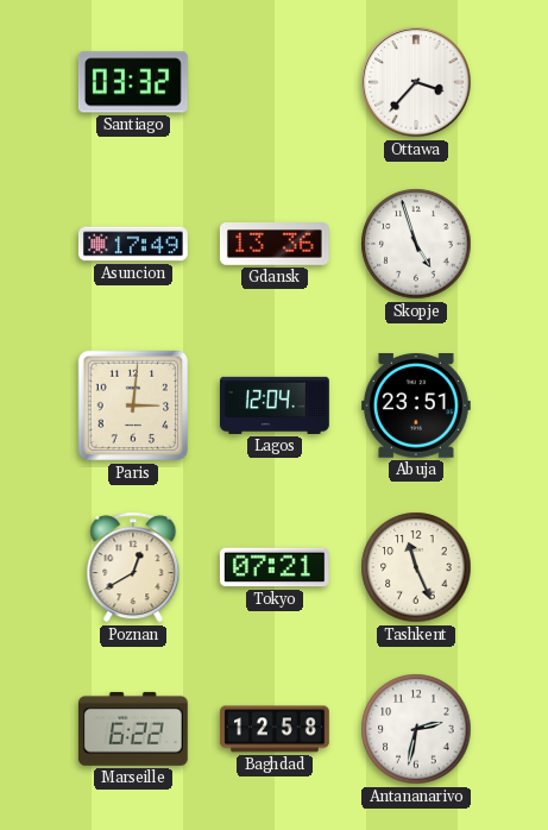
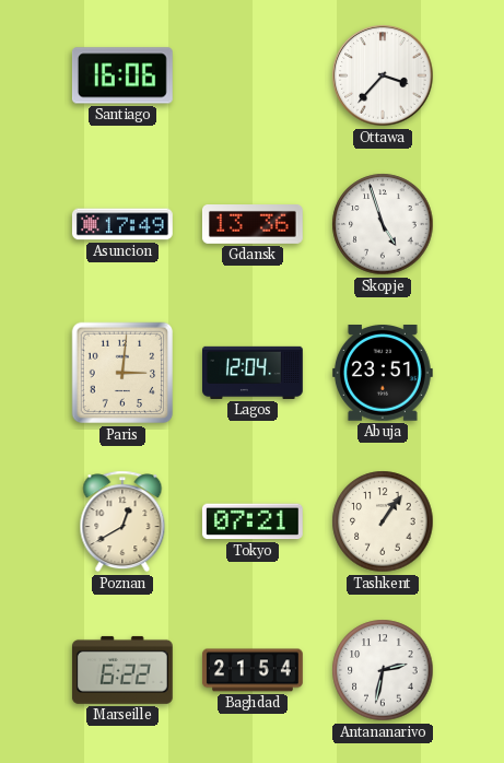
Santiago: 03:32 -> 16:06 (122, 75)
Tashkent: 11:26 -> 1:06 (383, 521)
Baghdad: 12:58 -> 21:54 (253, 670)
